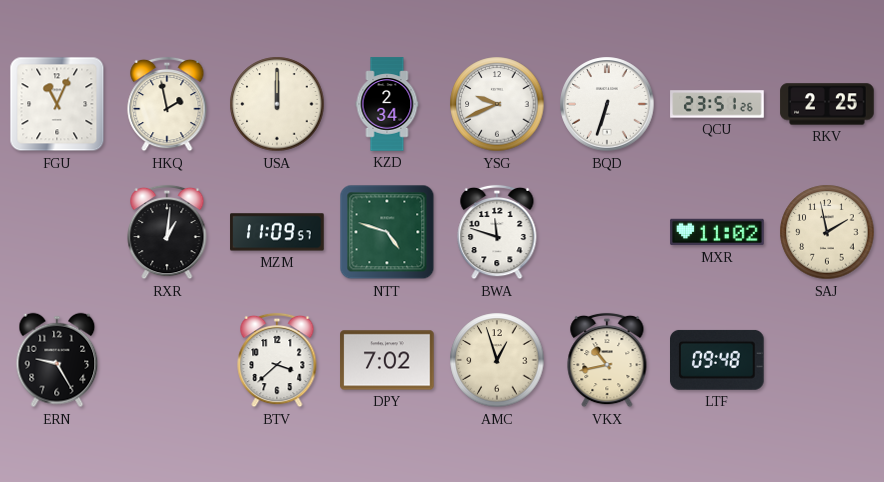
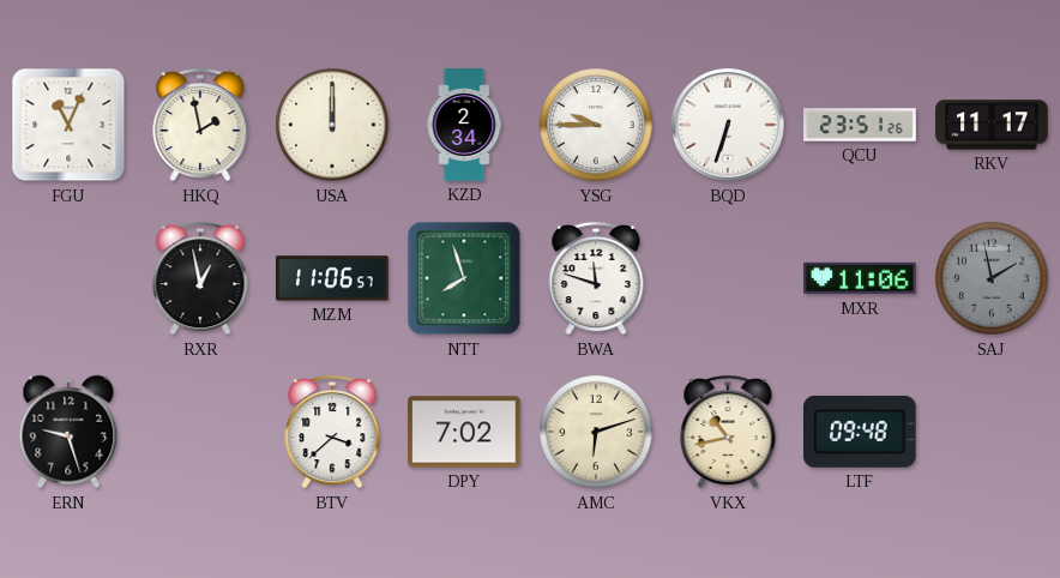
YSG: 9:41 -> 9:45 (596, 125)
RKV: 2:25 -> 11:17 (992, 125)
RXR: 1:01 -> 12:58 (200, 278)
MZM: 11:09 -> 11:06 (332, 278)
NTT: 4:48 -> 7:57 (464, 278)
MXR: 11:02 -> 11:06 (860, 278)
SAJ dial: cream -> grey (992, 278)
ERN: 9:25 -> 9:27 (68, 432)
AMC: 12:57 -> 6:12 (596, 432)
